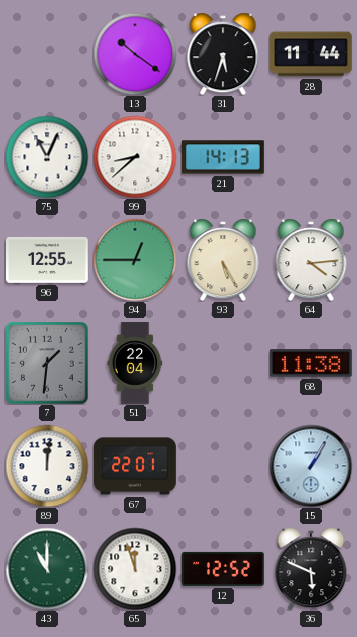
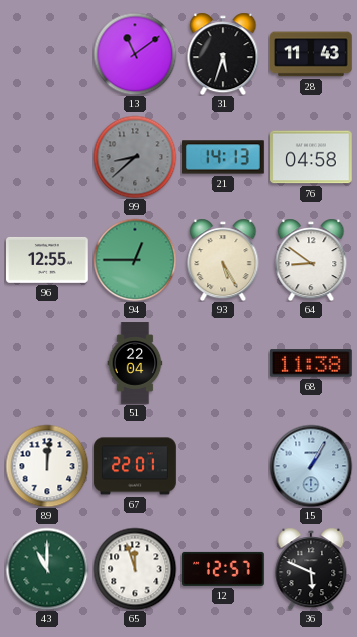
13: 10:21 -> 11:09 (135, 54)
28: 11:44 -> 11:43 (312, 54)
75: 11:04 -> none (47, 157)
99 dial: white -> grey (135, 157)
76: none -> 04:58 (312, 157)
64: 4:14 -> 8:51 (311, 260)
7: 1:31 -> none (47, 363)
12: 12:52 -> 12:57 (224, 569)
